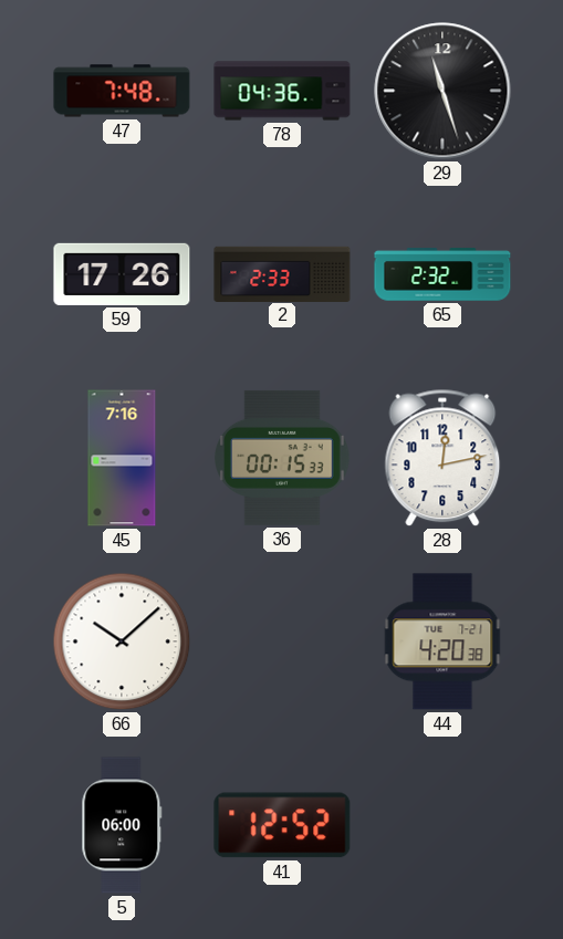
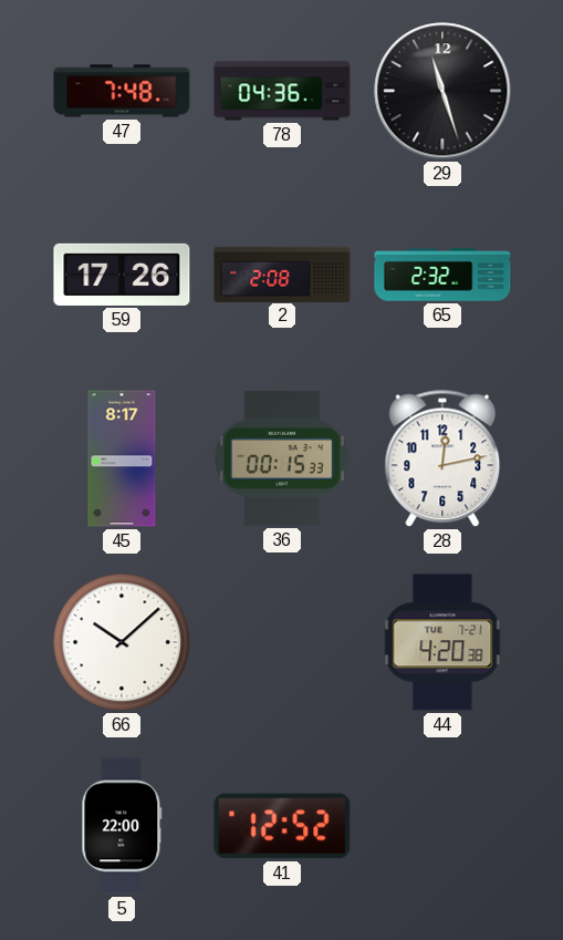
2: 2:33 -> 2:08 (282, 273)
45: 7:16 -> 8:17 (122, 458)
5: 06:00 -> 22:00 (122, 826)
